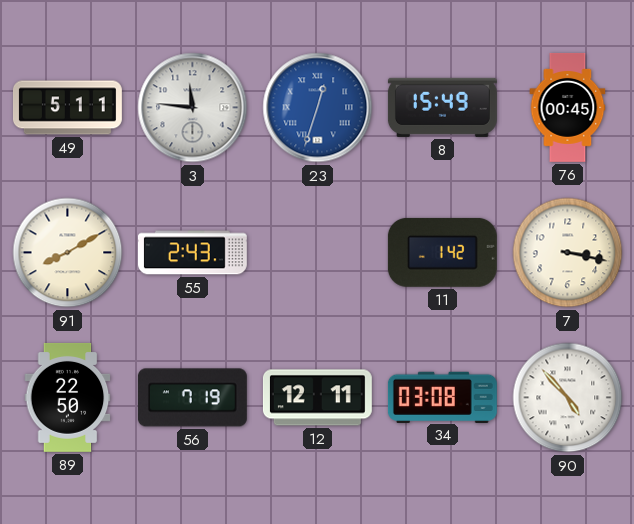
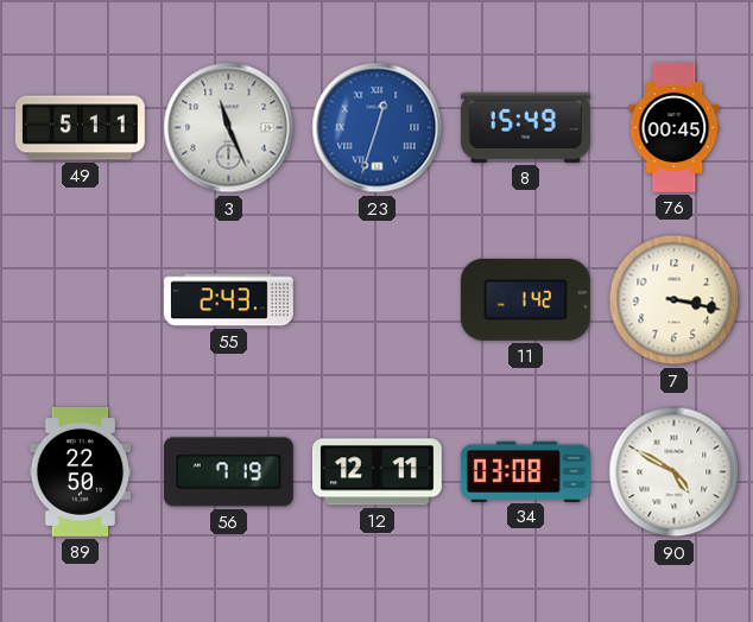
3: 11:46 -> 11:26 (229, 128)
91: 8:10 -> none (68, 253)
90: 4:53 -> 4:50 (675, 472)
